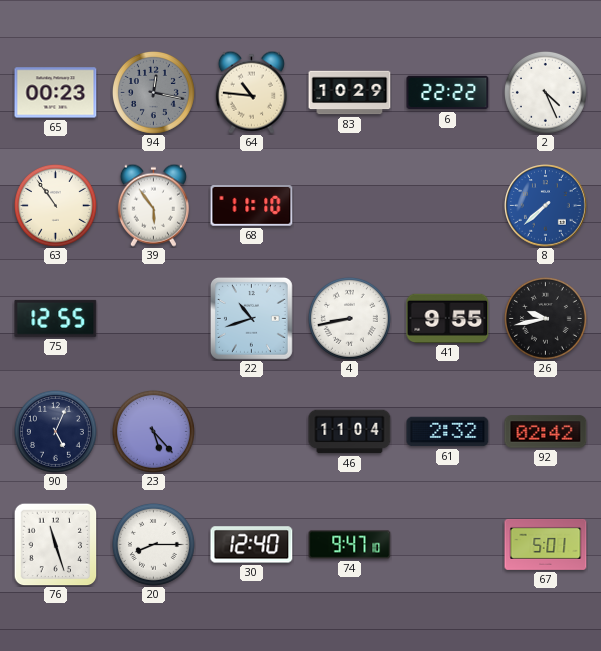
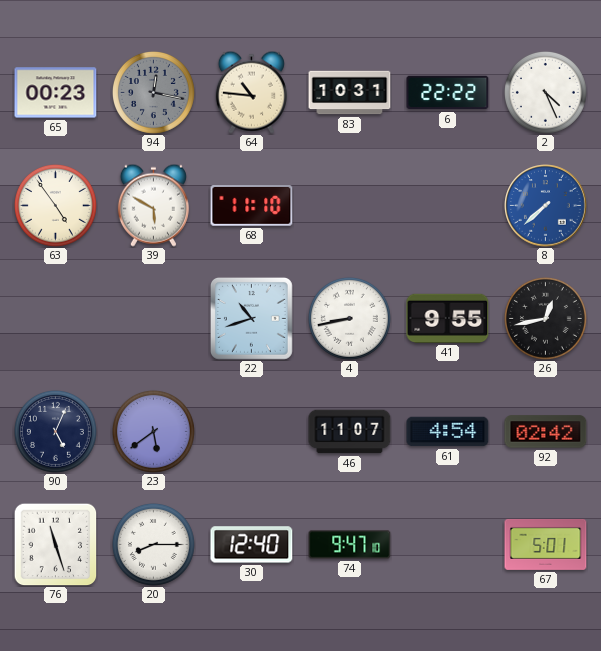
83: 10:29 -> 10:31 (350, 93)
63: 10:54 -> 4:54 (55, 205)
39: 5:54 -> 5:50 (153, 205)
75: 12:55 -> none (56, 318)
26: 9:43 -> 12:43 (545, 318)
23: 5:23 -> 5:39 (153, 431)
46: 11:04 -> 11:07 (350, 432)
61: 2:32 -> 4:54 (448, 432)
